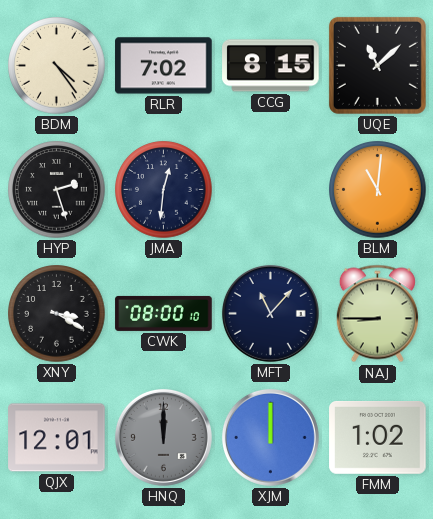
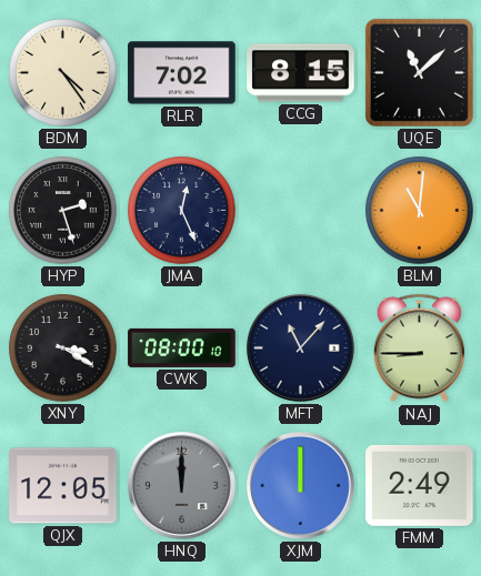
JMA: 12:31 -> 12:26 (182, 211)
QJX: 12:01 -> 12:05 (63, 486)
FMM: 1:02 -> 2:49 (420, 485)
